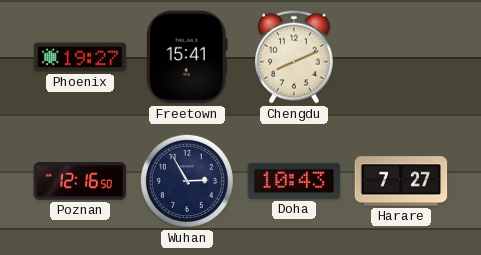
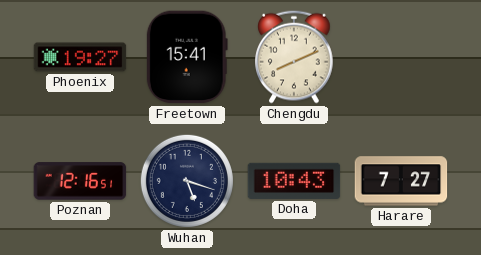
Poznan: 12:16:50 -> 12:16:51 (80, 181)
Wuhan: 2:55 -> 5:18 (187, 181)
